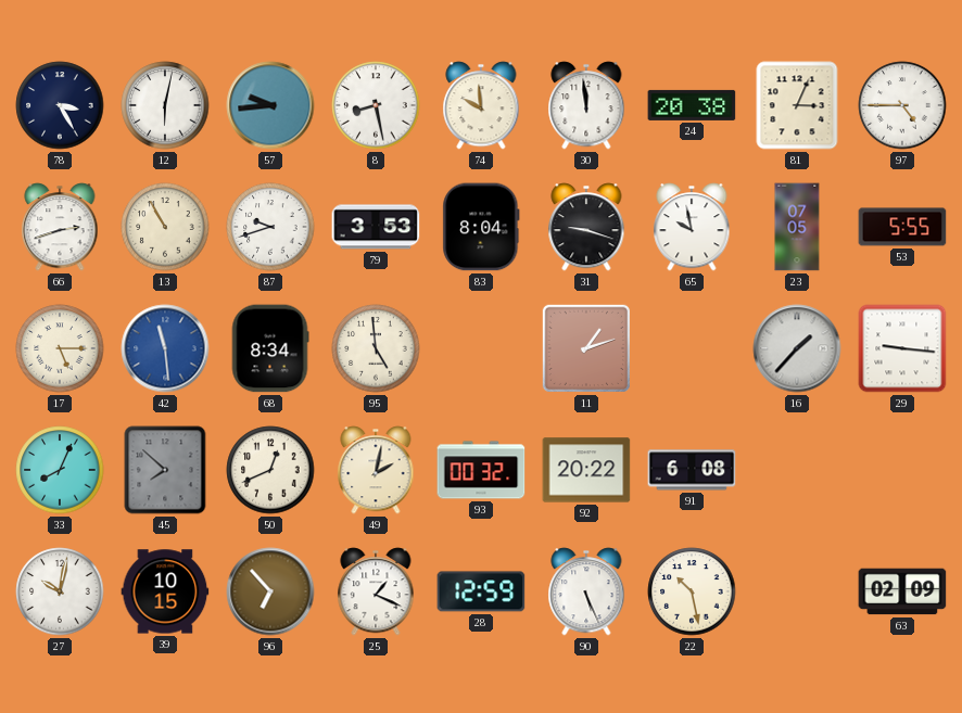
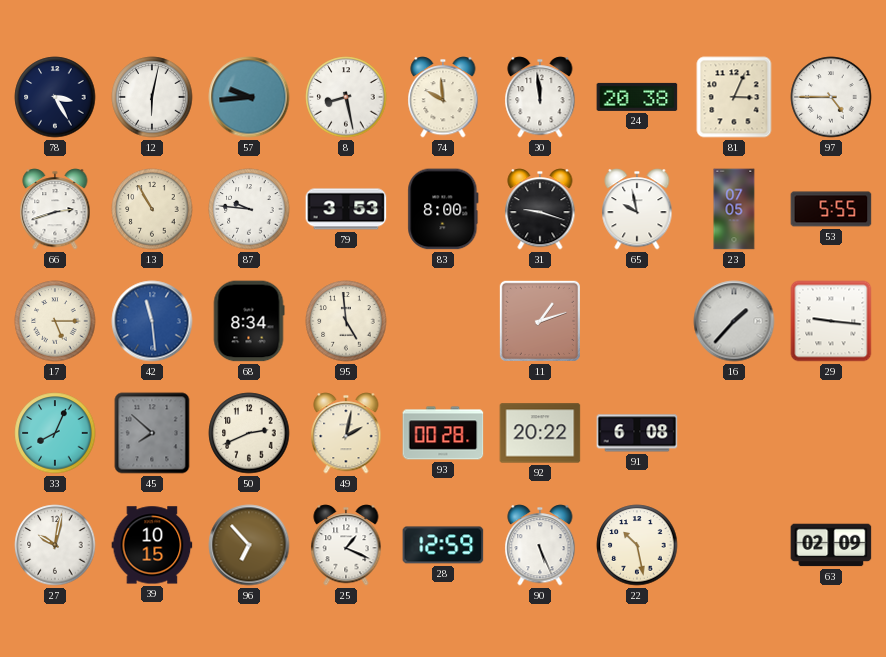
87: 9:42 -> 9:46 (249, 209)
83: 8:04 -> 8:00 (443, 209)
50: 12:41 -> 2:41 (249, 433)
93: 00:32 -> 00:28 (443, 433)
